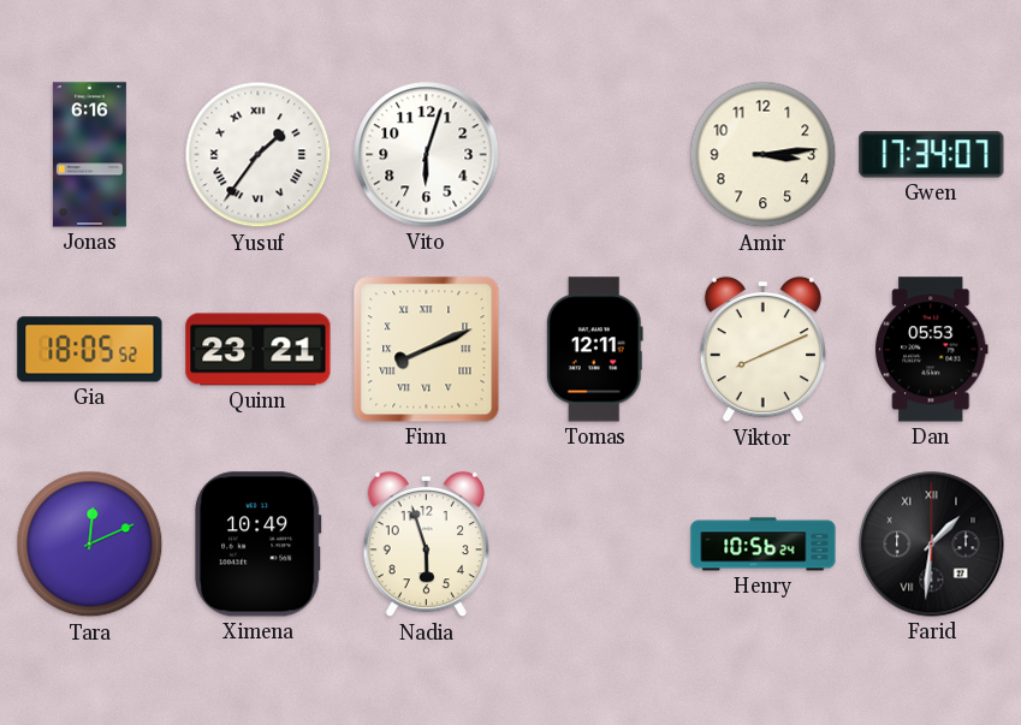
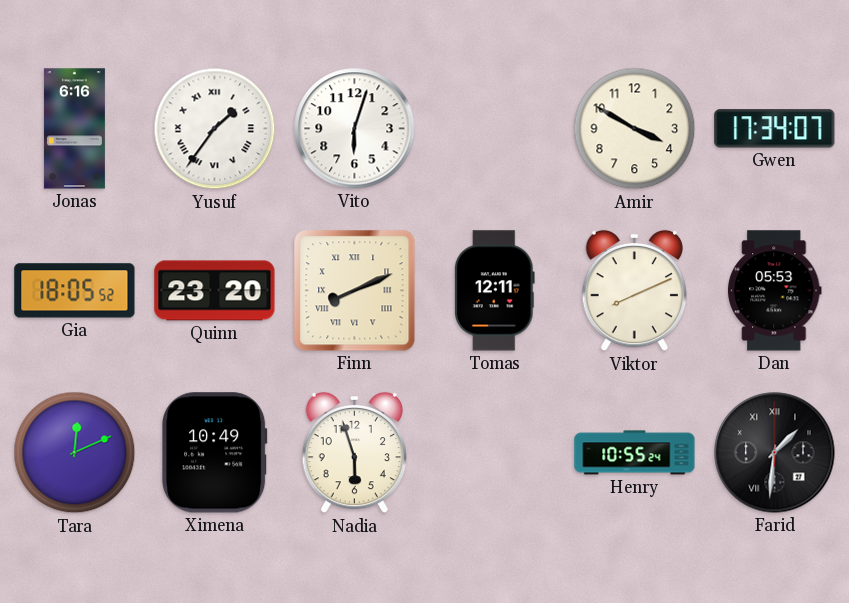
Amir: 3:14 -> 3:50 (635, 129)
Quinn: 23:21 -> 23:20 (215, 291)
Henry: 10:56 -> 10:55 (635, 453)
